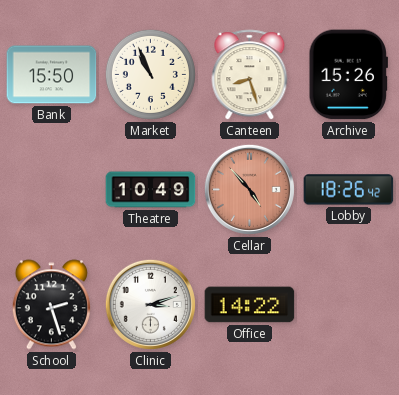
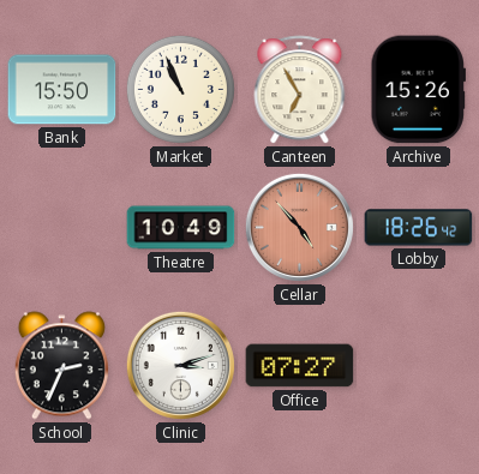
Canteen: 8:27 -> 6:55 (300, 90)
School: 2:27 -> 2:34 (61, 366)
Office: 14:22 -> 07:27 (300, 366)
